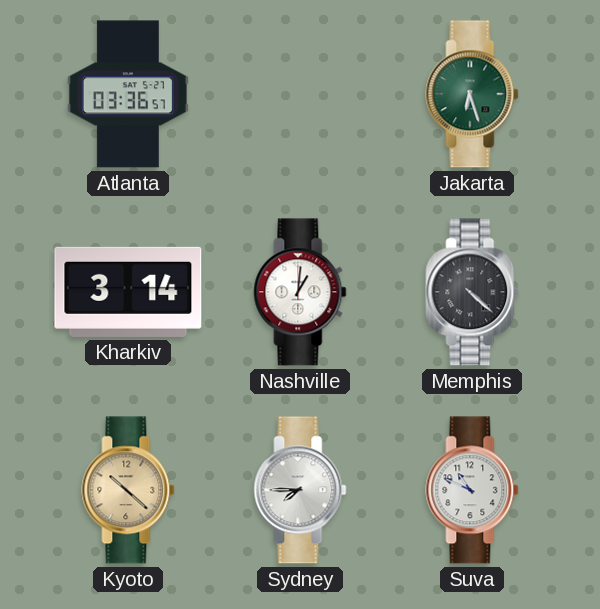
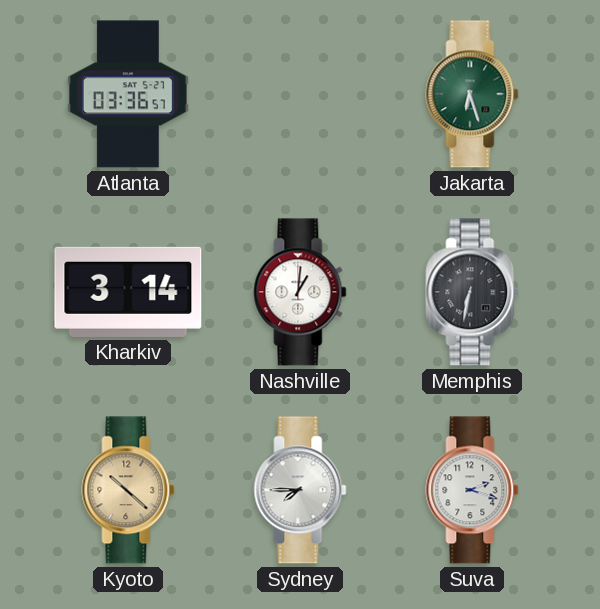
Memphis: 4:22 -> 6:32 (472, 292)
Suva: 10:49 -> 2:18 (472, 490)
